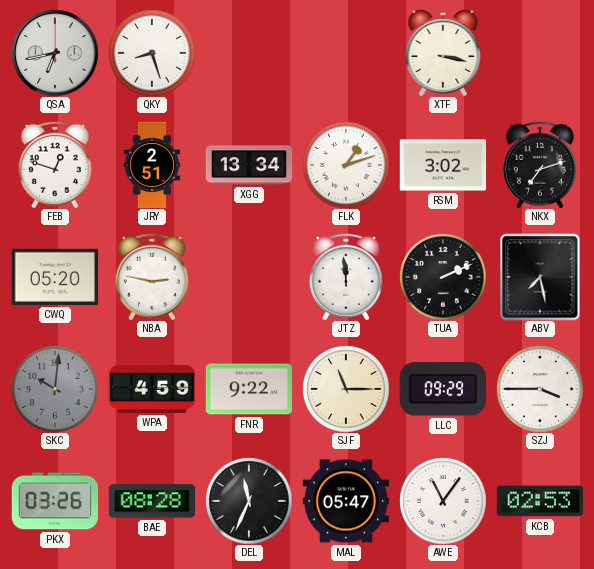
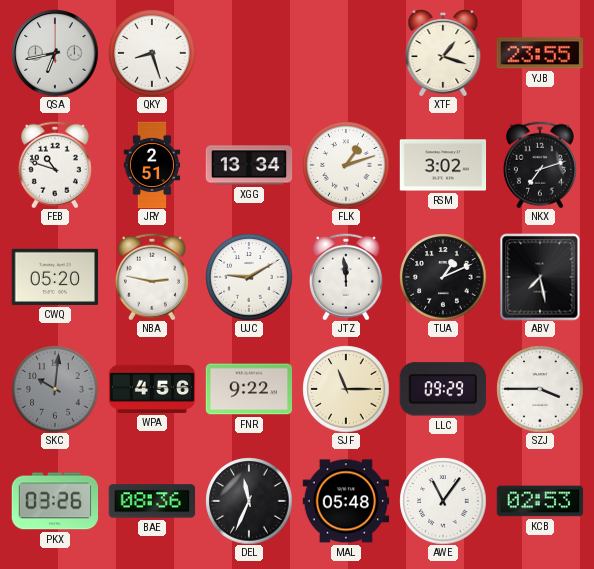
XTF: 3:17 -> 1:18 (443, 53)
YJB: none -> 23:55 (539, 53)
FEB: 12:48 -> 10:48 (55, 165)
UJC: none -> 9:10 (249, 277)
TUA: 2:11 -> 1:11 (443, 277)
WPA: 4:59 -> 4:56 (152, 389)
BAE: 08:28 -> 08:36 (152, 501)
MAL: 05:47 -> 05:48 (346, 501)
